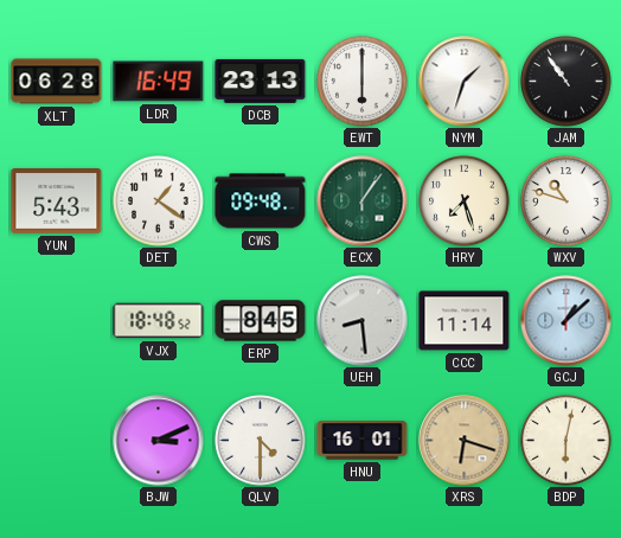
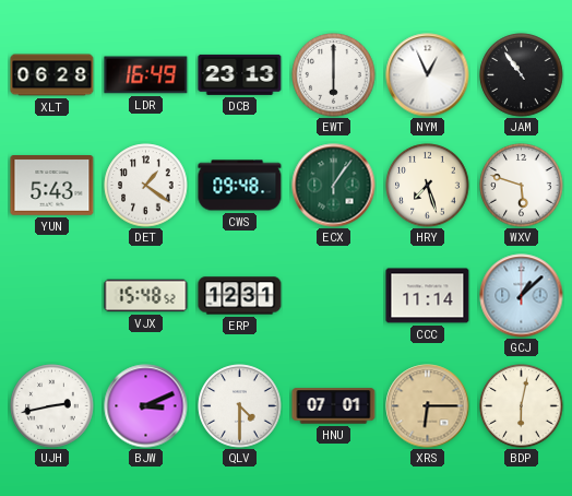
NYM: 1:33 -> 12:56 (428, 75)
WXV: 10:48 -> 5:48 (522, 186)
VJX: 18:48 -> 15:48 (146, 296)
ERP: 8:45 -> 12:31 (240, 296)
UEH: 8:29 -> none (363, 321)
UJH: none -> 2:43 (52, 406)
HNU: 16:01 -> 07:01 (334, 406)
XRS: 6:18 -> 6:15 (428, 406)
